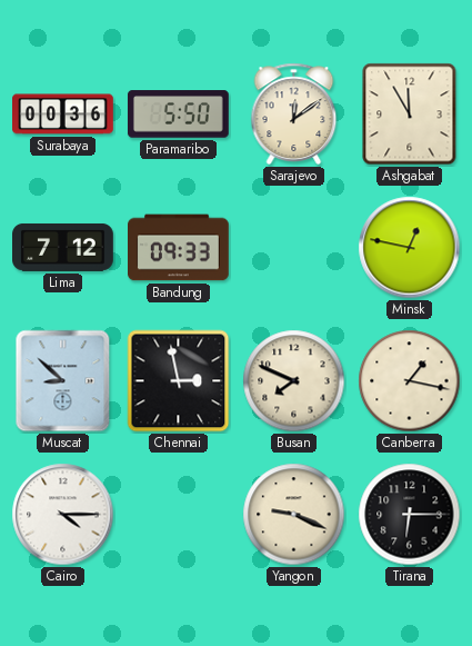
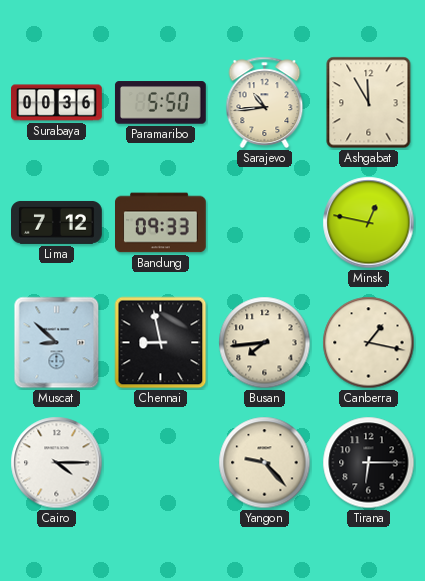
Sarajevo: 12:09 -> 10:44 (265, 102)
Chennai: 2:58 -> 8:58 (161, 343)
Busan: 7:49 -> 7:44 (265, 343)
Yangon: 9:19 -> 9:23 (265, 463)
